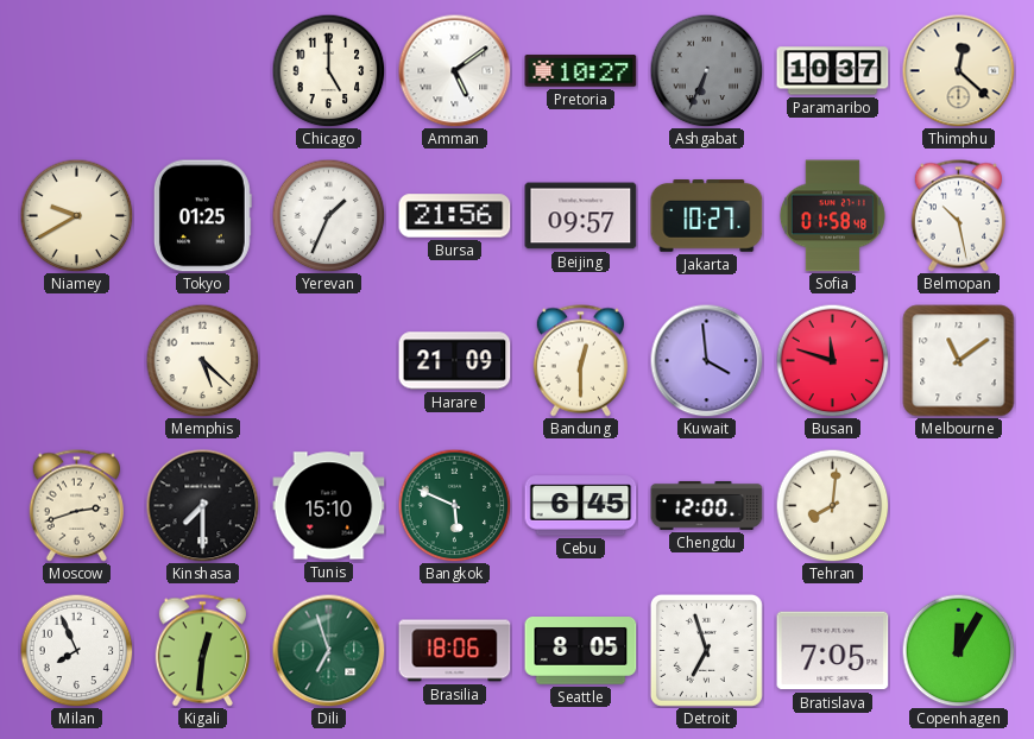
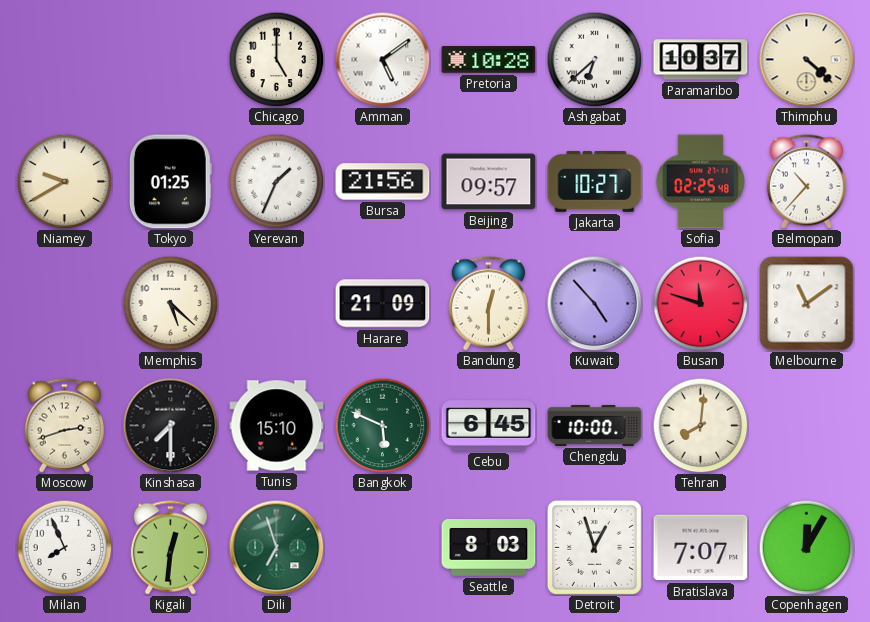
Pretoria: 10:27 -> 10:28 (489, 60)
Ashgabat: 6:34 -> 6:38 (594, 59)
Ashgabat dial: grey -> white (594, 59)
Thimphu: 12:22 -> 4:22 (806, 59)
Sofia: 01:58 -> 02:25 (700, 182)
Belmopan: 10:28 -> 10:37 (806, 182)
Kuwait: 3:59 -> 4:53 (594, 303)
Chengdu: 12:00 -> 10:00 (595, 425)
Brasilia: 18:06 -> none (455, 651)
Seattle: 8:05 -> 8:03 (489, 548)
Detroit: 6:57 -> 12:57 (594, 547)
Bratislava: 7:05 -> 7:07 (701, 548)
